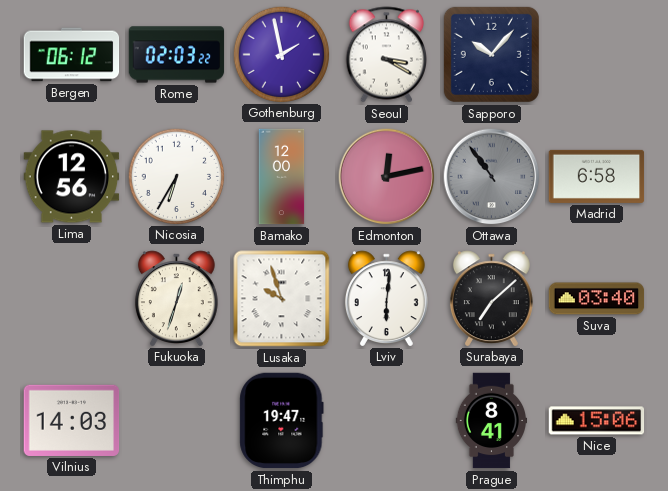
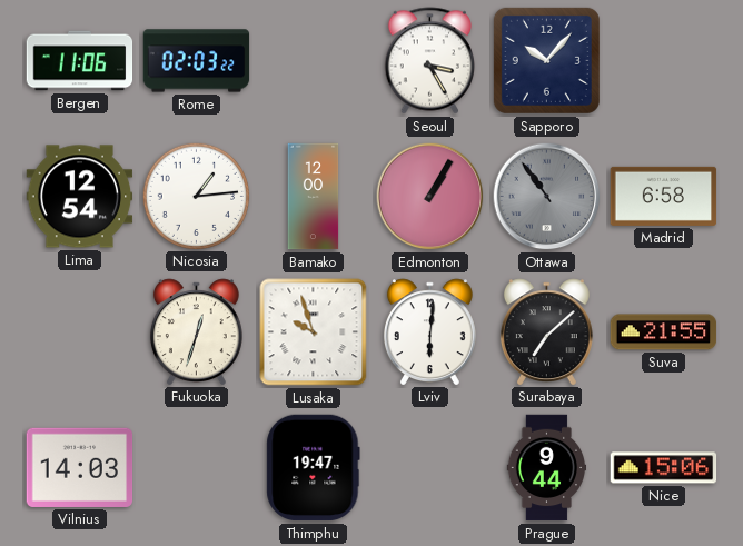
Bergen: 06:12 -> 11:06 (80, 61)
Gothenburg: 1:58 -> none (281, 54)
Seoul: 3:20 -> 3:25 (429, 61)
Lima: 12:56 -> 12:54 (80, 197)
Nicosia: 6:35 -> 1:14 (196, 196)
Edmonton: 12:13 -> 1:05 (430, 197)
Suva: 03:40 -> 21:55 (664, 332)
Prague: 8:41 -> 9:44 (547, 468)
